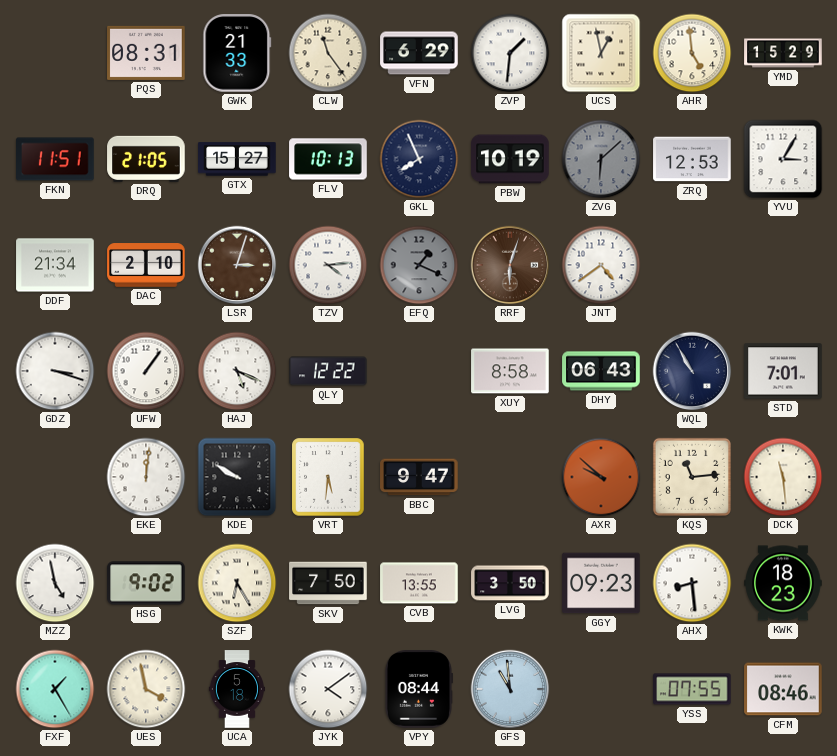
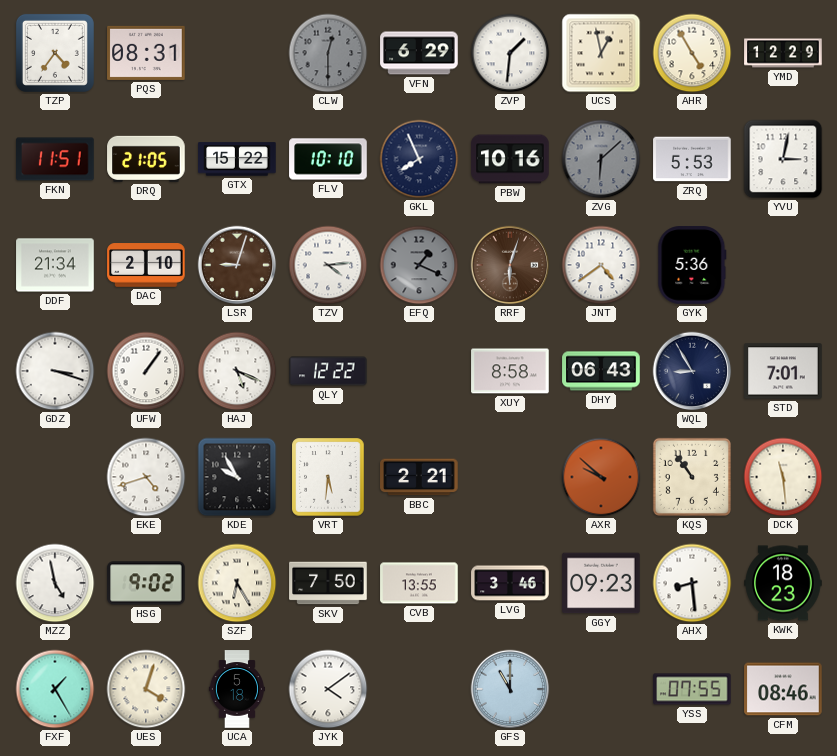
TZP: none -> 4:36 (55, 53)
GWK: 21:33 -> none (237, 53)
CLW: 11:24 -> 12:30 (328, 53)
CLW dial: cream -> grey (328, 53)
AHR: 4:59 -> 4:55 (692, 53)
YMD: 15:29 -> 12:29 (783, 53)
GTX: 15:27 -> 15:22 (237, 159)
FLV: 10:13 -> 10:10 (328, 159)
PBW: 10:19 -> 10:16 (510, 159)
ZRQ: 12:53 -> 5:53 (692, 159)
YVU: 3:05 -> 3:02 (783, 159)
LSR: 3:03 -> 9:03 (237, 265)
GYK: none -> 5:36 (692, 265)
WQL: 10:55 -> 8:55 (692, 371)
EKE: 12:01 -> 4:42 (146, 477)
KDE: 9:50 -> 9:55 (237, 477)
BBC: 9:47 -> 2:21 (419, 477)
KQS: 11:14 -> 10:54 (692, 477)
LVG: 3:50 -> 3:46 (510, 583)
UES: 3:58 -> 4:03 (146, 689)
VPY: 08:44 -> none (418, 689)
GFS: 10:59 -> 11:00 (510, 689)
